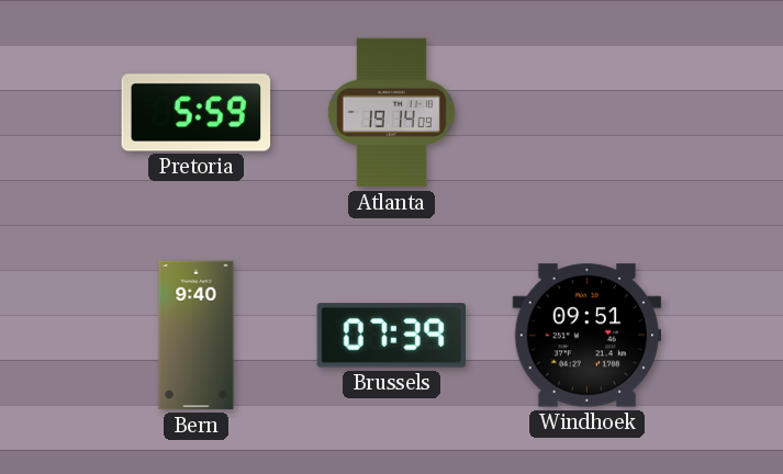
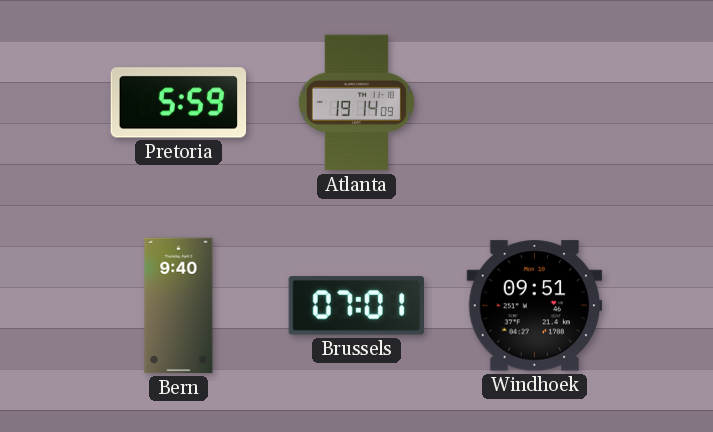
Brussels: 07:39 -> 07:01 (356, 306)
